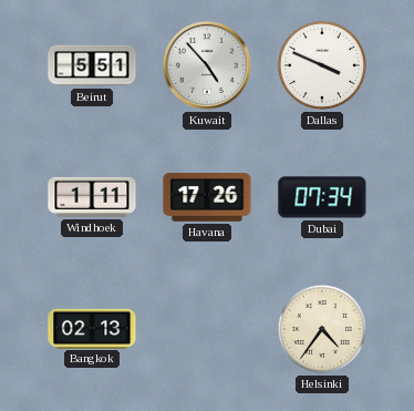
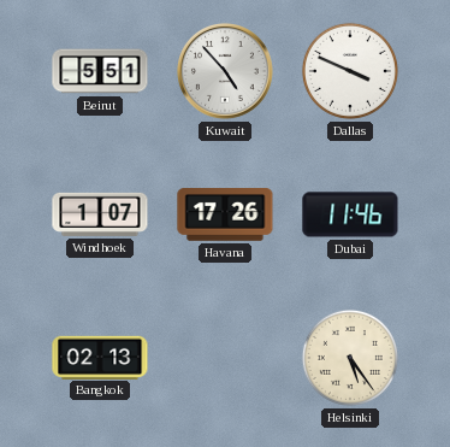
Windhoek: 1:11 -> 1:07 (100, 214)
Dubai: 07:34 -> 11:46 (350, 214)
Helsinki: 4:36 -> 5:24 (350, 358)
